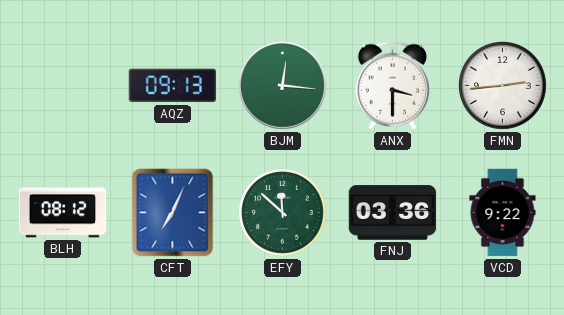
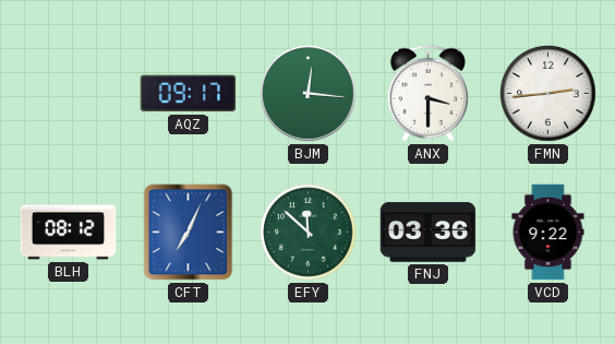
AQZ: 09:13 -> 09:17 (189, 94)
